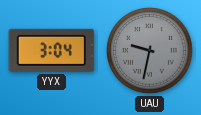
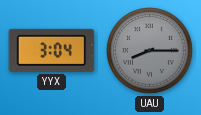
UAU: 9:32 -> 8:15 (150, 51)
